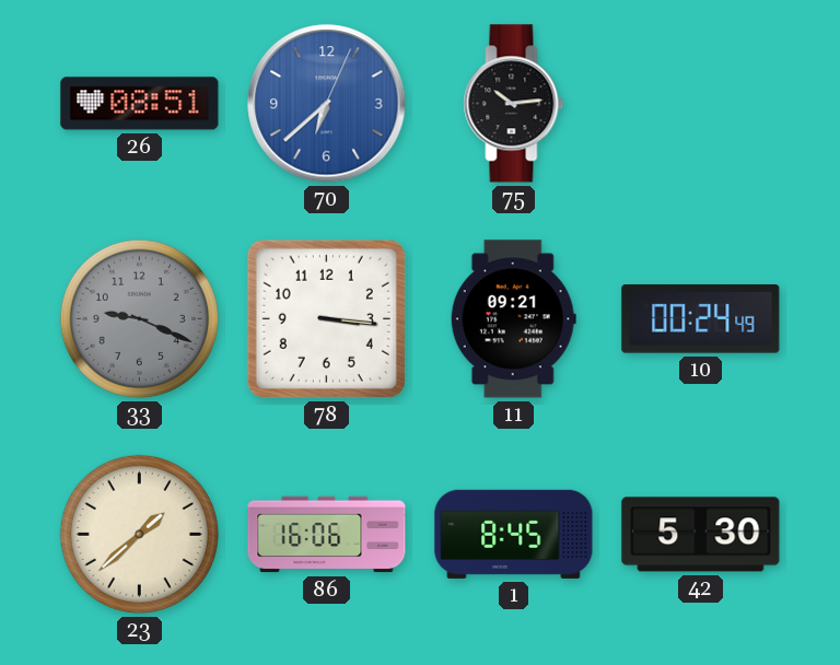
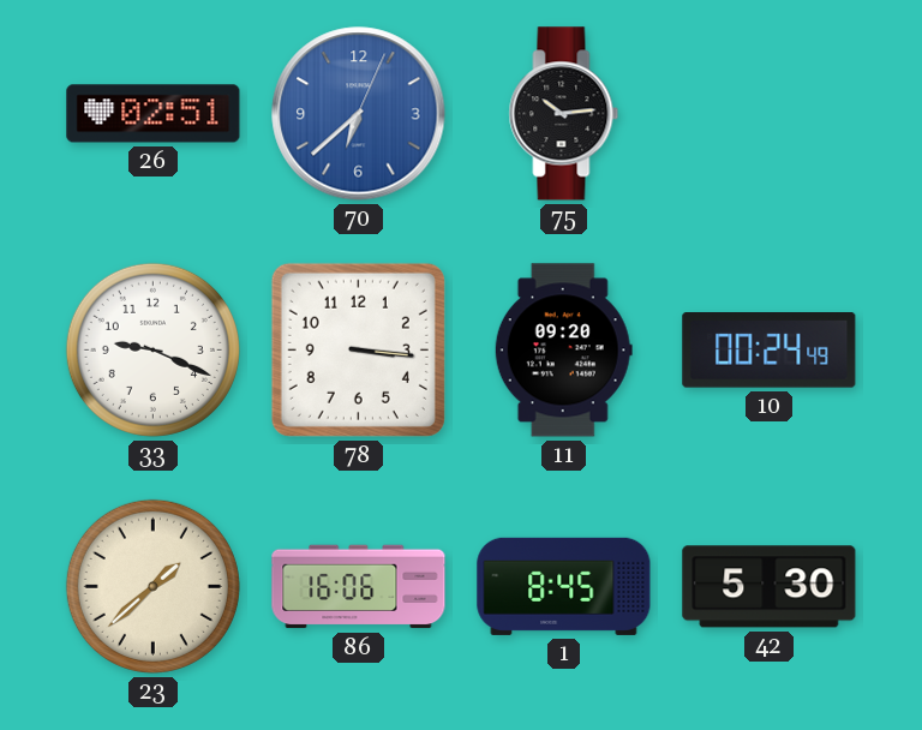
26: 08:51 -> 02:51 (154, 114)
33 dial: grey -> white (152, 349)
11: 09:21 -> 09:20 (563, 351)
